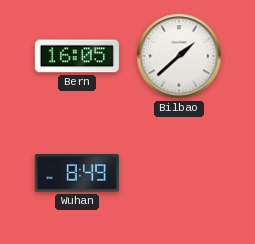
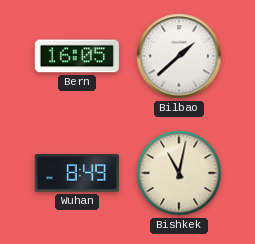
Bishkek: none -> 11:02 (179, 173)
